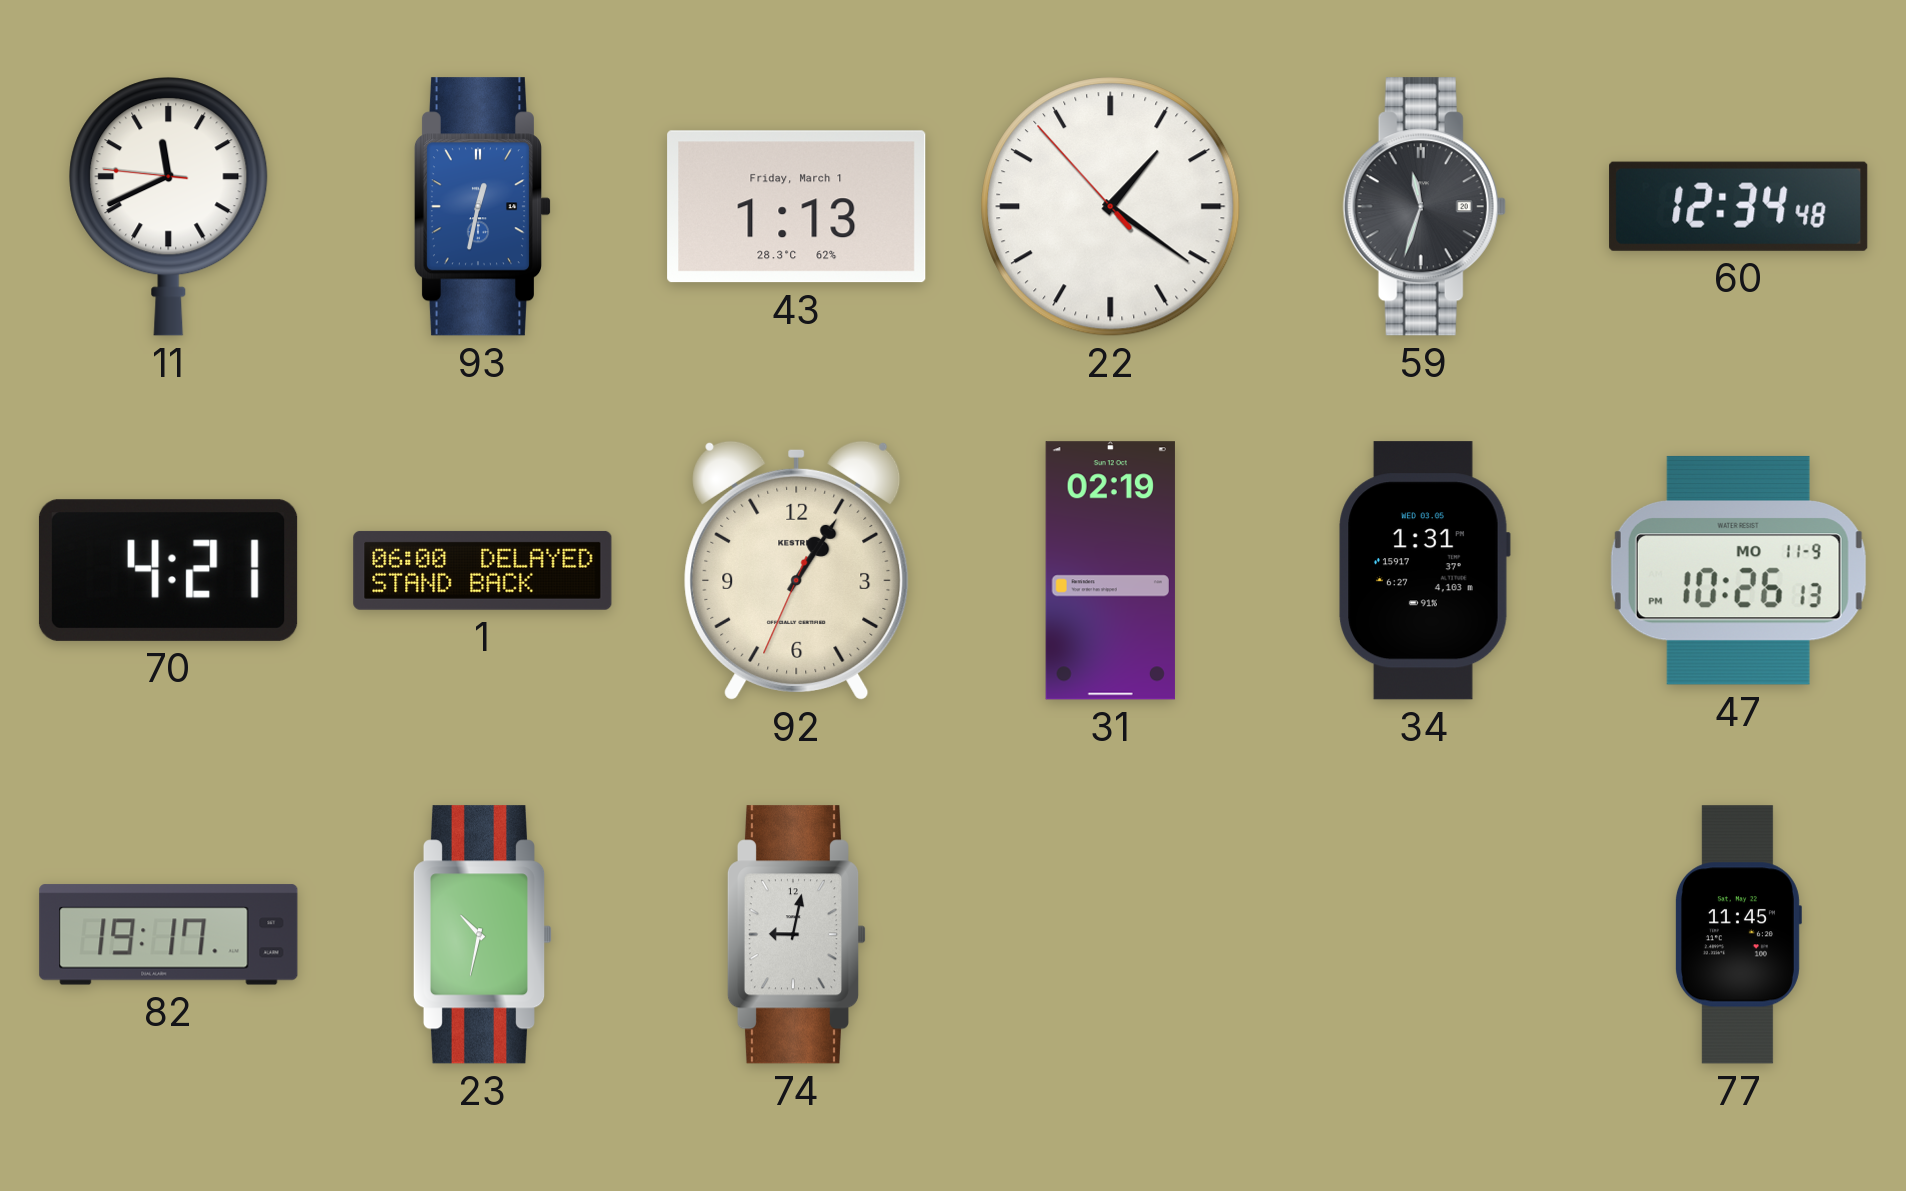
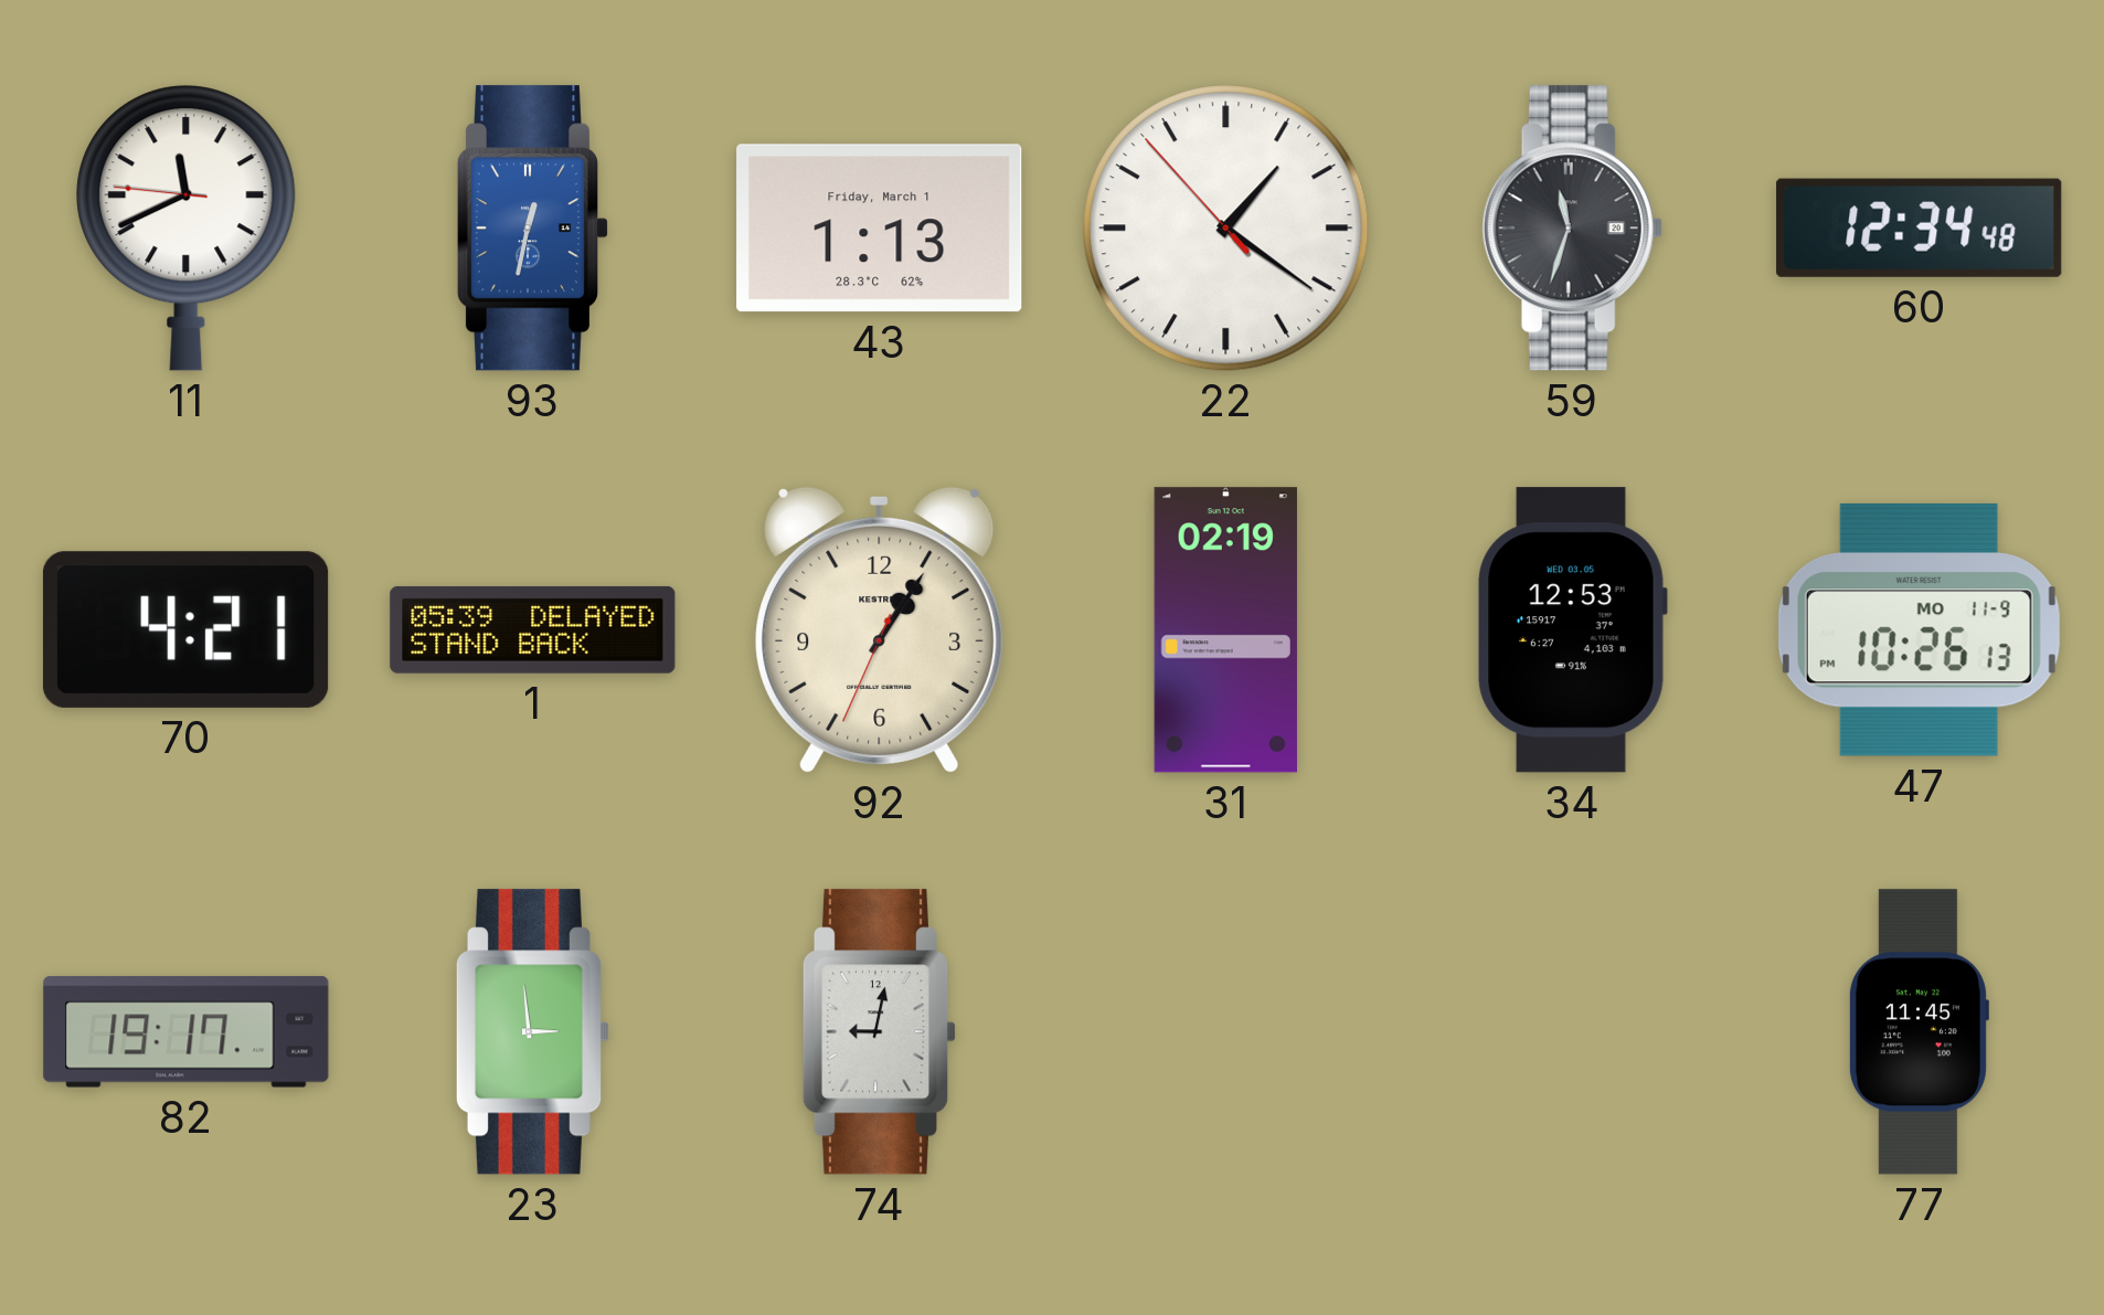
1: 06:00 -> 05:39 (533, 629)
34: 1:31 -> 12:53 (1572, 630)
23: 10:32 -> 2:59 (533, 1032)
